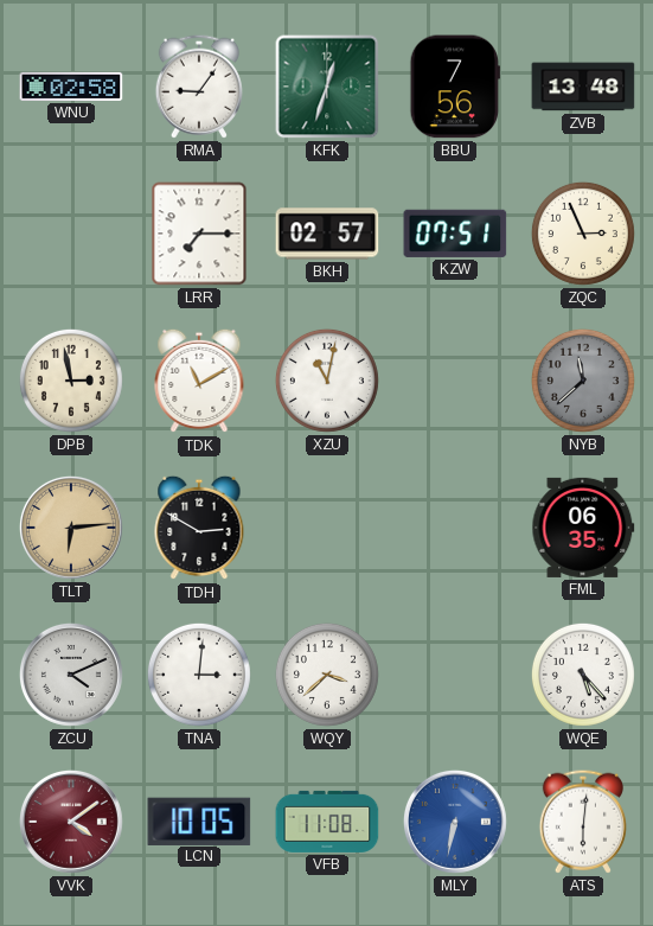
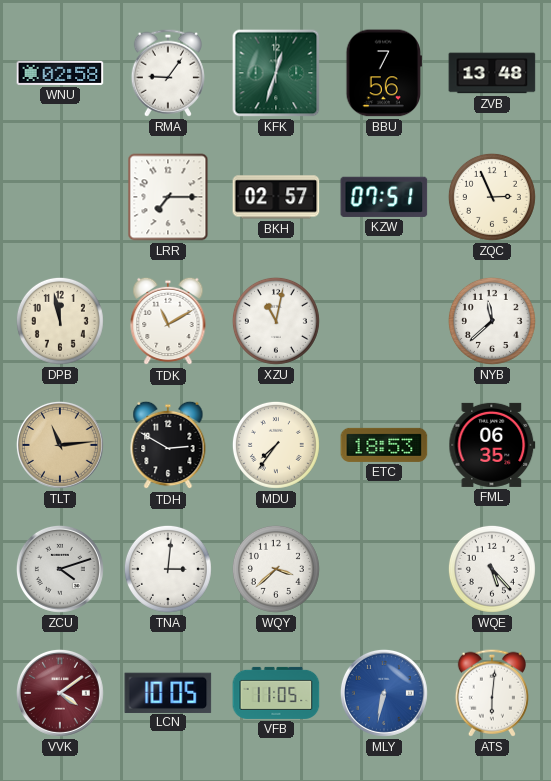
DPB: 2:58 -> 11:58 (60, 321)
NYB dial: grey -> white (492, 321)
TLT: 6:14 -> 11:14 (60, 445)
MDU: none -> 7:36 (276, 445)
ETC: none -> 18:53 (384, 445)
ZCU: 4:11 -> 4:12 (60, 569)
VFB: 11:08 -> 11:05 (276, 693)
